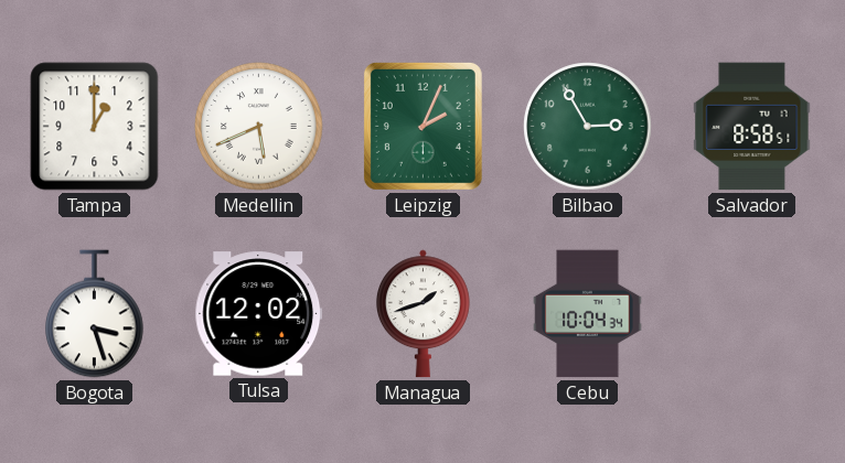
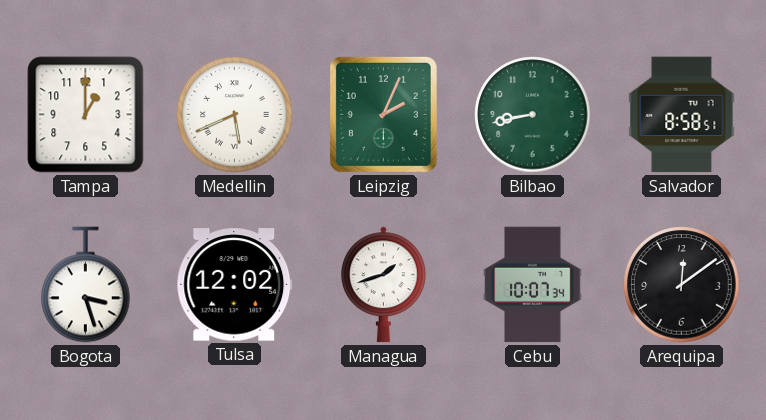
Bilbao: 2:55 -> 8:43 (533, 115)
Cebu: 10:04 -> 10:07 (533, 285)
Arequipa: none -> 12:09 (682, 285)
